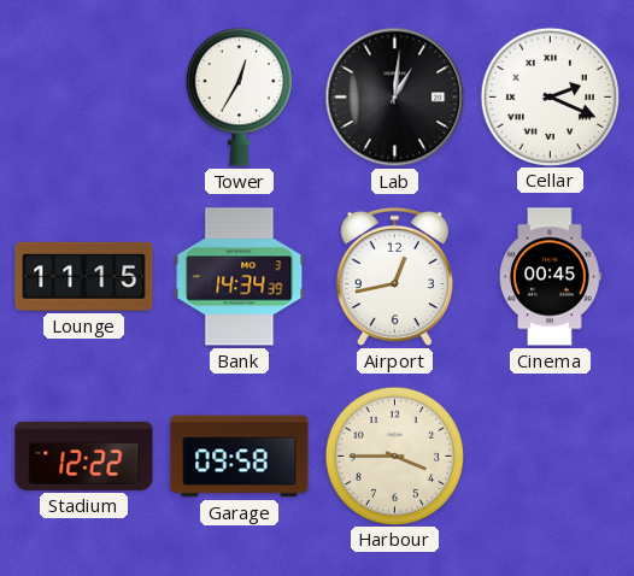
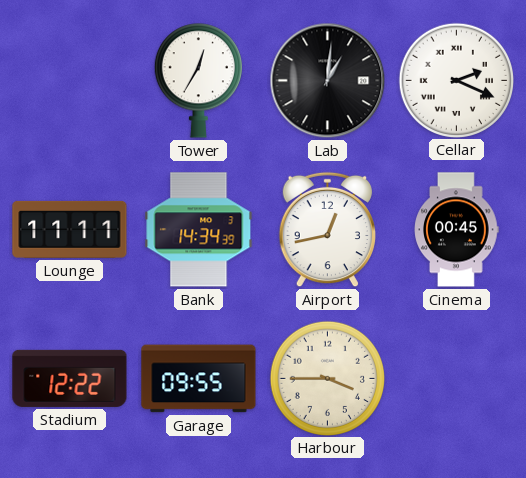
Lounge: 11:15 -> 11:11 (70, 229)
Garage: 09:58 -> 09:55 (199, 379)
